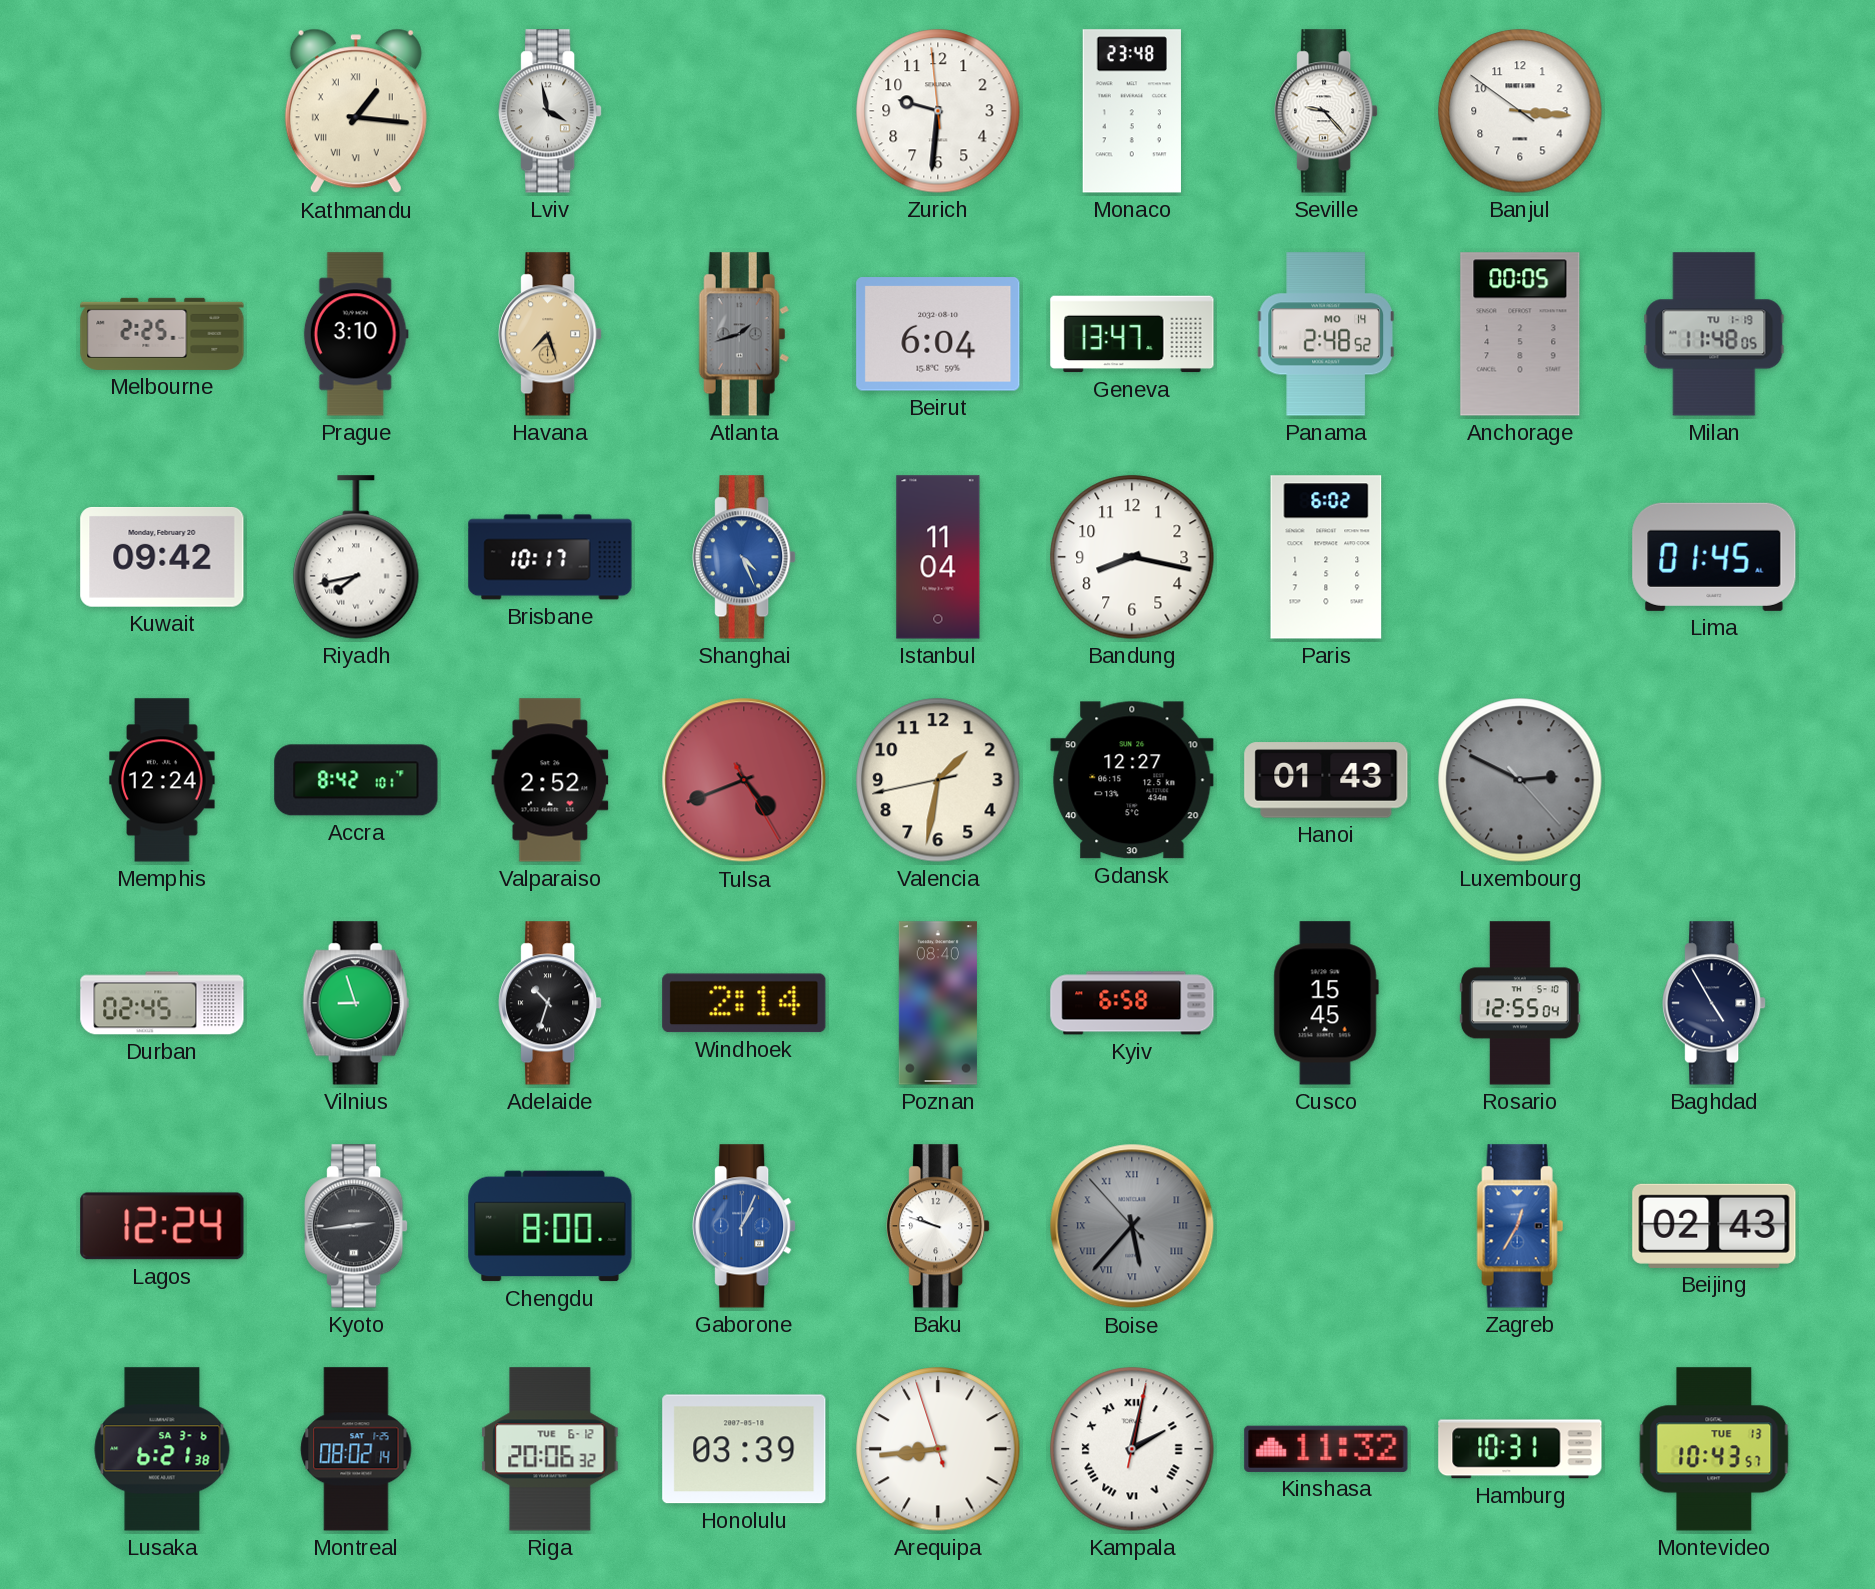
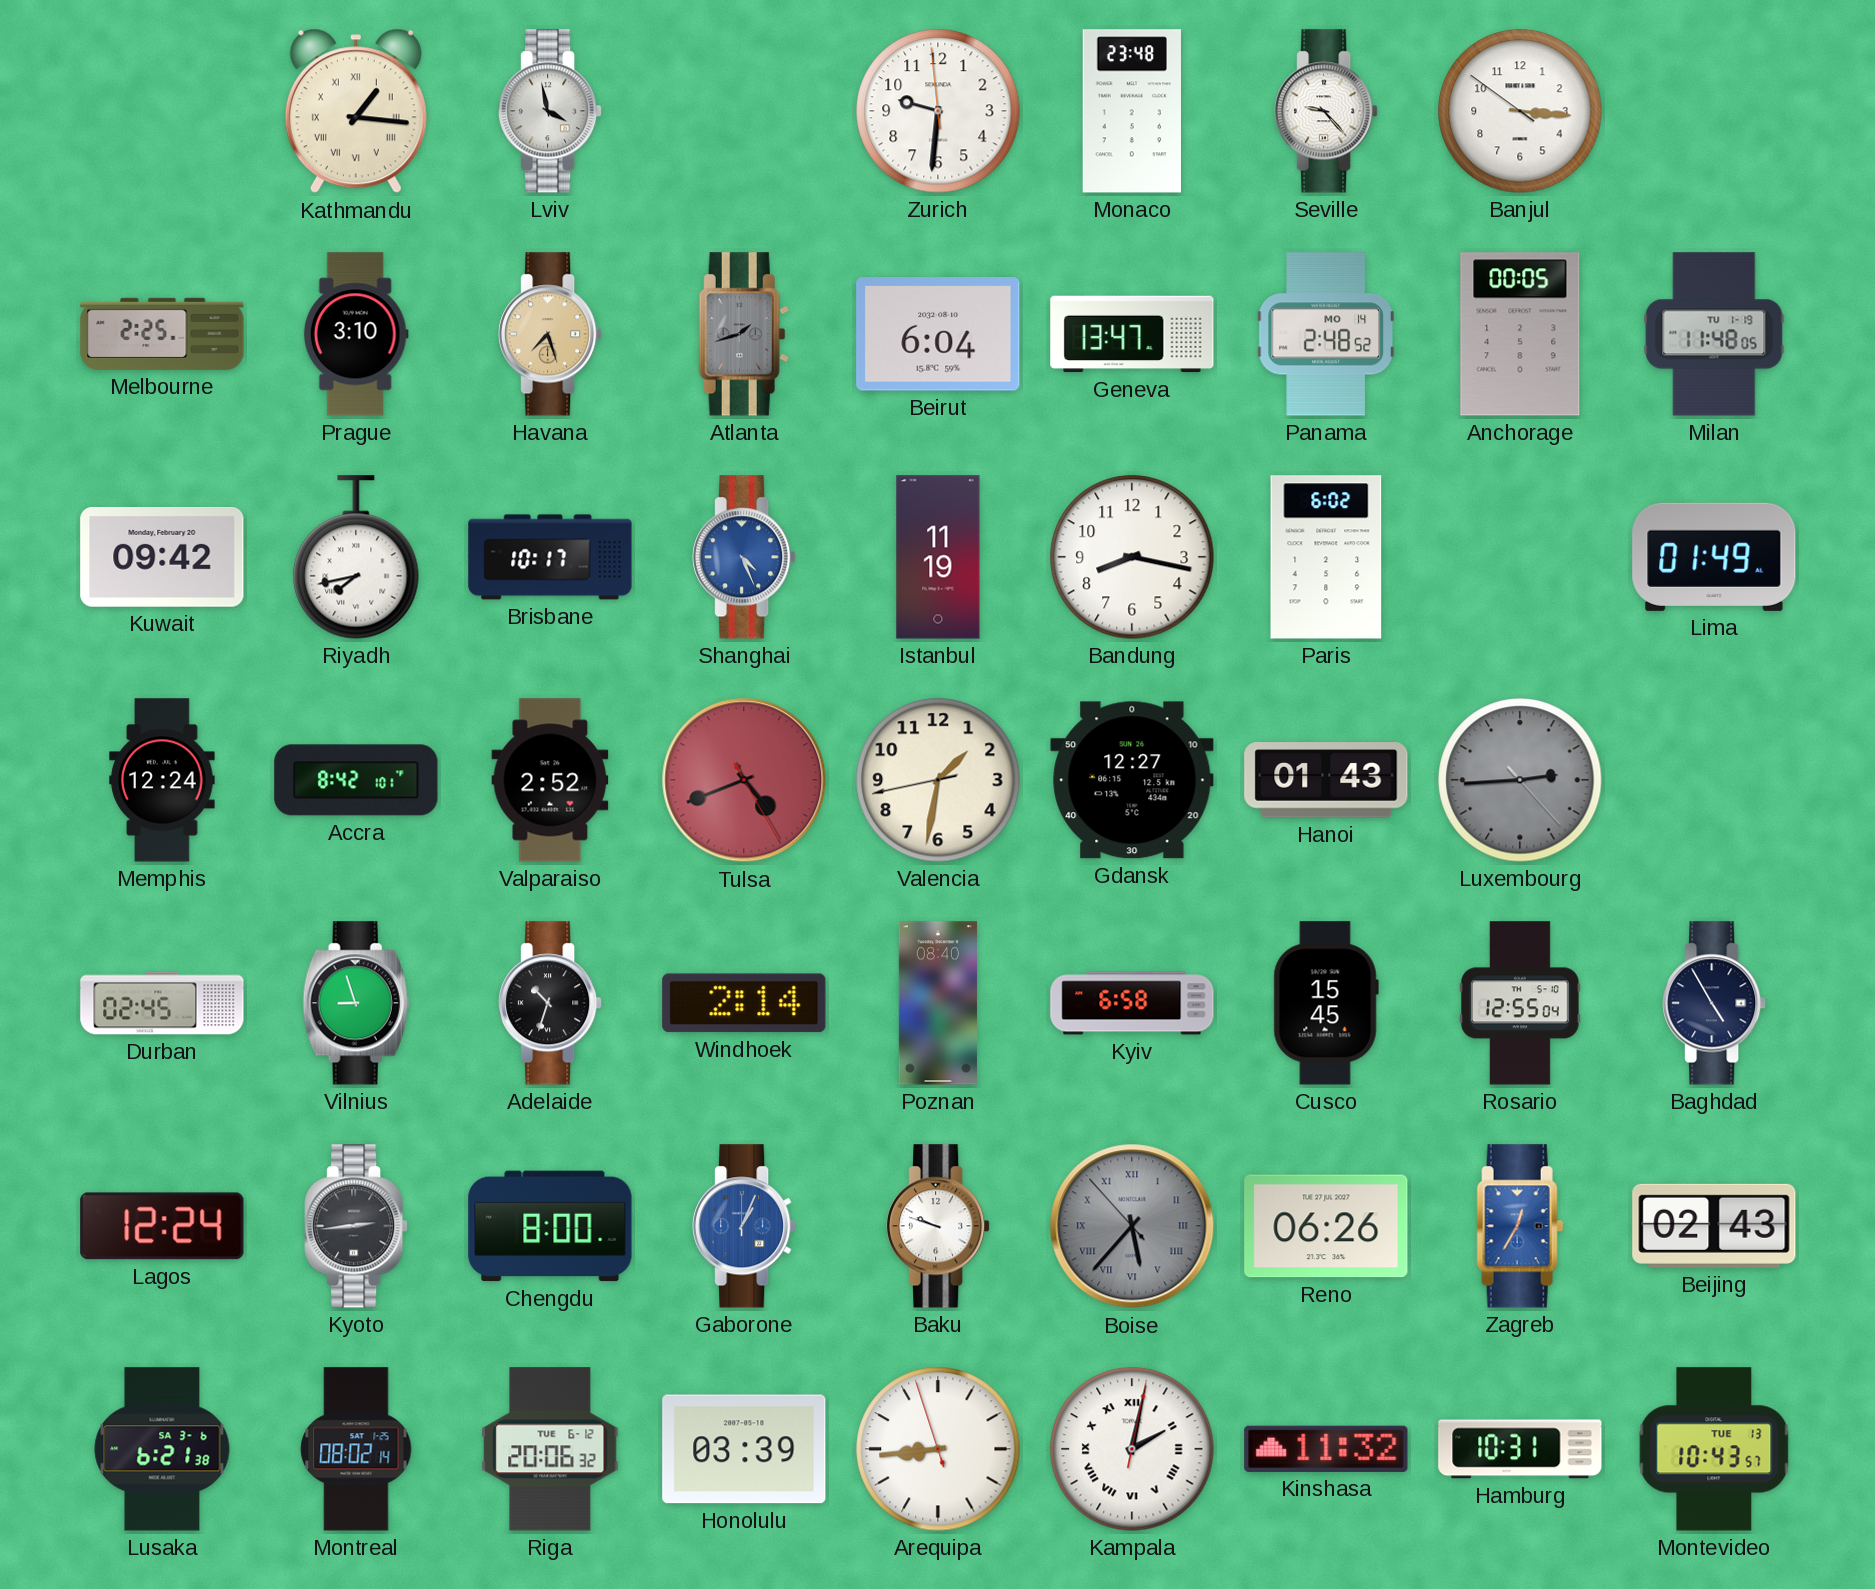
Istanbul: 11:04 -> 11:19 (938, 557)
Lima: 01:45 -> 01:49 (1714, 557)
Luxembourg: 2:49 -> 2:44 (1520, 780)
Reno: none -> 06:26 (1326, 1226)
